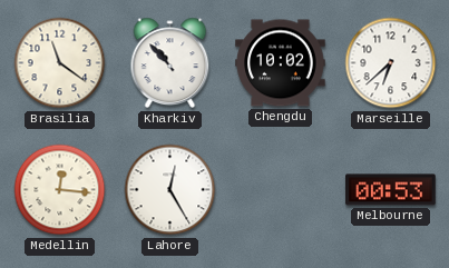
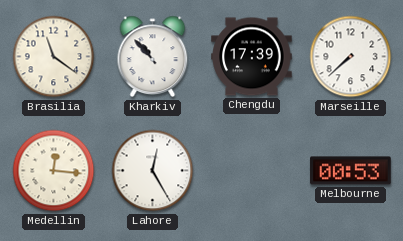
Chengdu: 10:02 -> 17:39 (252, 57)
Marseille: 6:38 -> 7:38 (351, 57)
